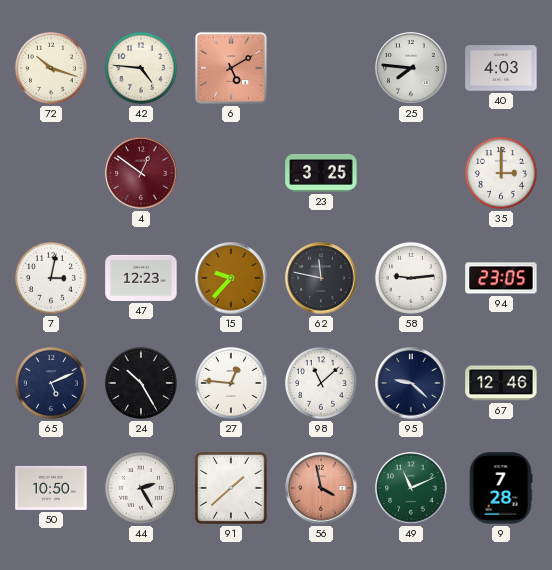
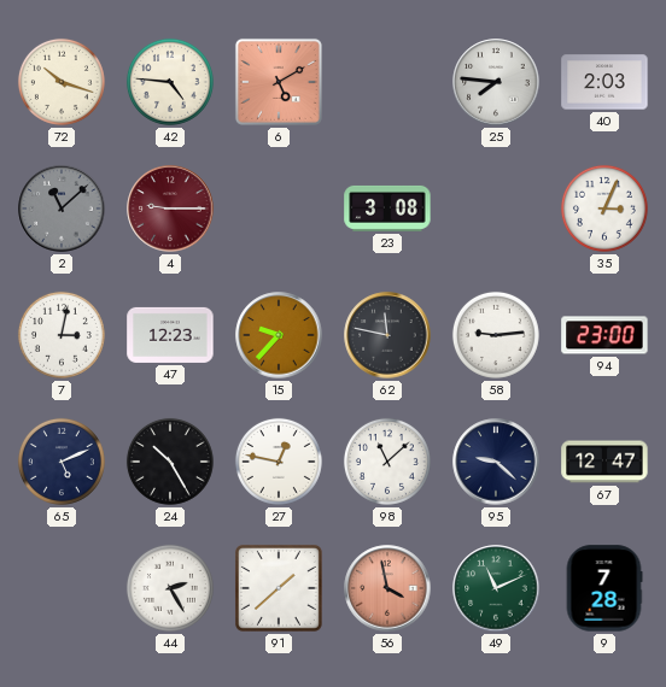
40: 4:03 -> 2:03 (604, 82)
2: none -> 11:08 (62, 209)
4: 12:51 -> 9:15 (170, 209)
23: 3:25 -> 3:08 (387, 209)
35: 3:00 -> 3:04 (604, 209)
94: 23:05 -> 23:00 (604, 335)
27: 12:46 -> 12:47 (279, 462)
67: 12:46 -> 12:47 (604, 462)
50: 10:50 -> none (51, 488)
